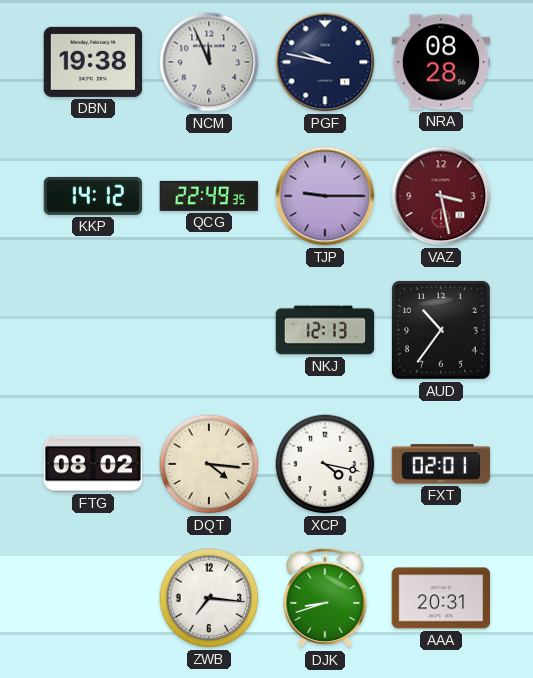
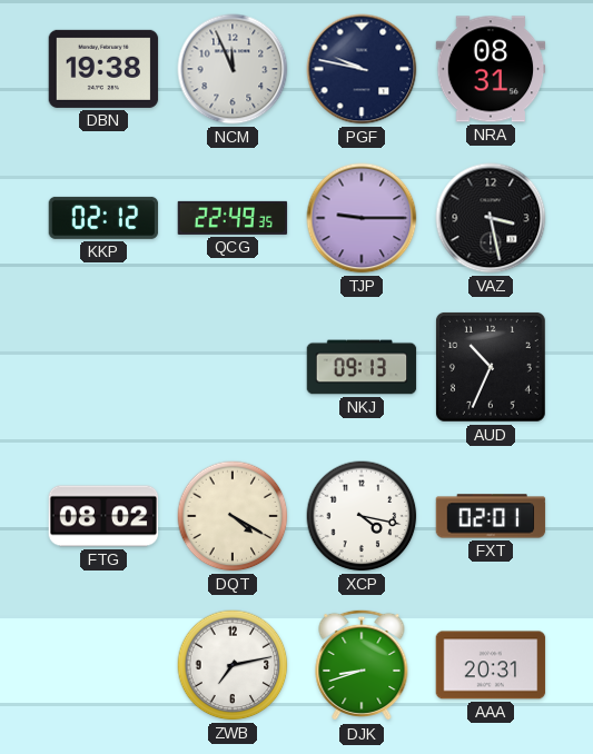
NRA: 08:28 -> 08:31 (491, 69)
KKP: 14:12 -> 02:12 (103, 218)
VAZ dial: burgundy -> black (491, 218)
NKJ: 12:13 -> 09:13 (362, 367)
AUD: 10:36 -> 10:34 (491, 367)
DQT: 4:16 -> 4:20 (233, 516)
ZWB: 7:16 -> 7:13 (233, 665)
